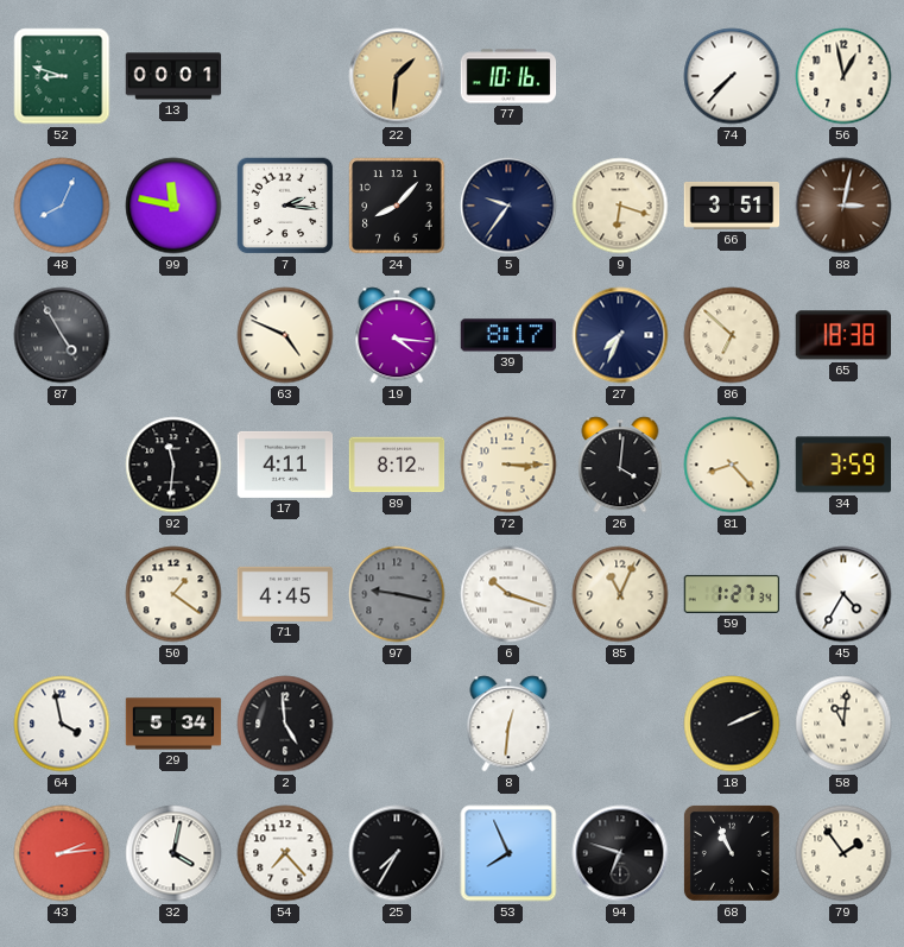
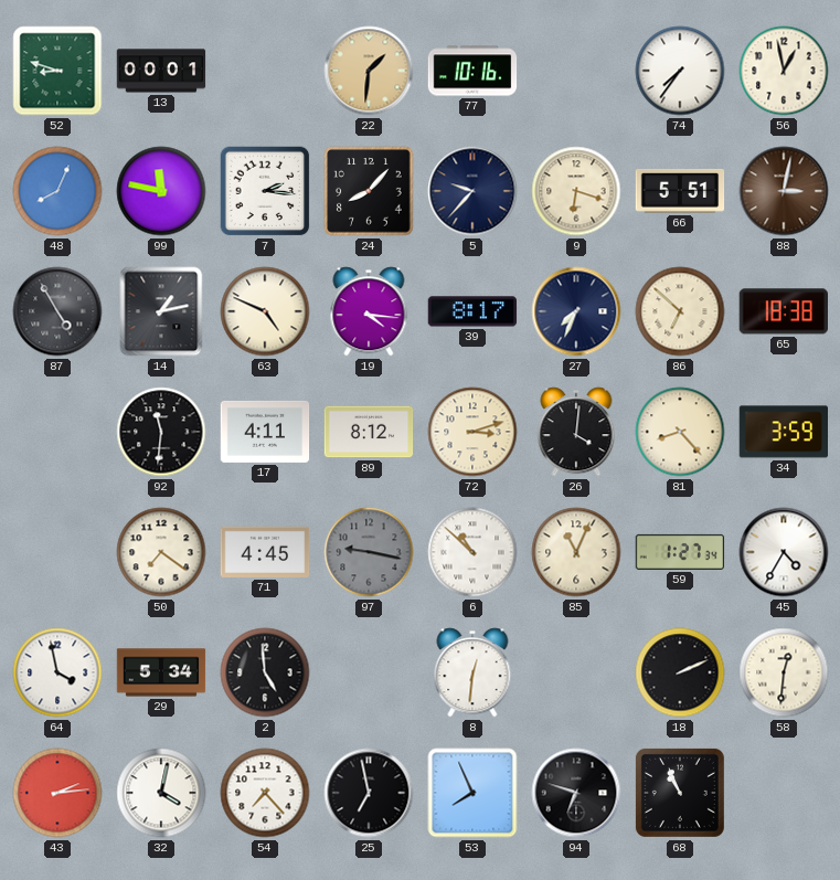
74: 7:37 -> 7:36 (680, 71)
5: 9:36 -> 9:37 (472, 191)
66: 3:51 -> 5:51 (680, 191)
14: none -> 1:13 (161, 311)
72: 3:15 -> 3:12 (472, 432)
50: 1:21 -> 7:21 (161, 552)
6: 10:18 -> 10:52 (472, 552)
58: 11:01 -> 12:31 (784, 672)
25: 7:35 -> 6:58 (369, 793)
79: 1:54 -> none (843, 853)
